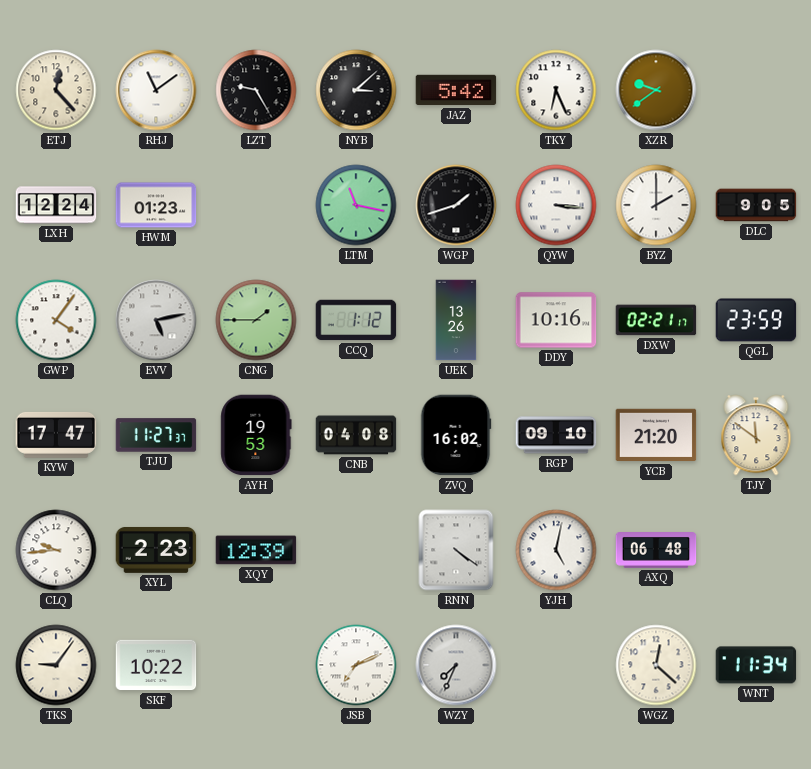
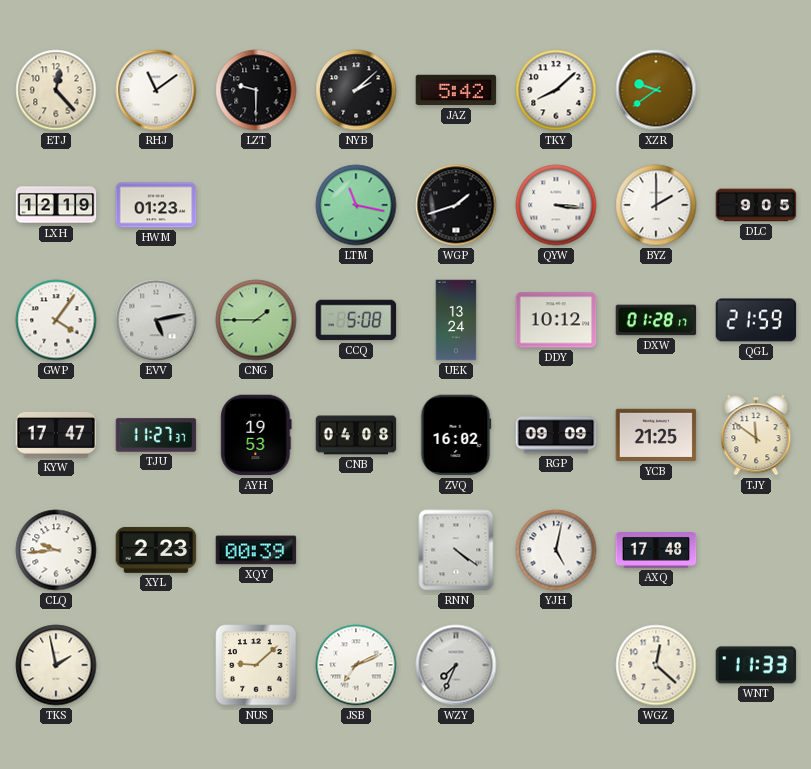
LZT: 9:25 -> 9:30 (256, 90)
NYB: 3:08 -> 2:08 (356, 90)
TKY: 6:26 -> 8:08 (556, 90)
LXH: 12:24 -> 12:19 (56, 205)
CCQ: 1:12 -> 5:08 (356, 320)
UEK: 13:26 -> 13:24 (456, 320)
DDY: 10:16 -> 10:12 (556, 320)
DXW: 02:21 -> 01:28 (656, 320)
QGL: 23:59 -> 21:59 (756, 320)
RGP: 09:10 -> 09:09 (556, 435)
YCB: 21:20 -> 21:25 (656, 435)
XQY: 12:39 -> 00:39 (256, 550)
AXQ: 06:48 -> 17:48 (656, 551)
TKS: 9:06 -> 1:58 (56, 665)
SKF: 10:22 -> none (156, 665)
NUS: none -> 9:08 (256, 665)
WNT: 11:34 -> 11:33 (756, 665)
